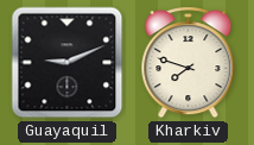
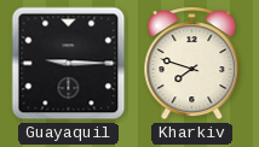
Guayaquil: 9:11 -> 9:15 (69, 64)
